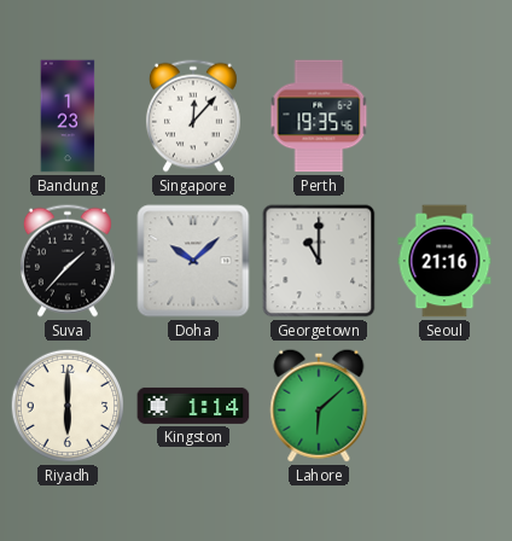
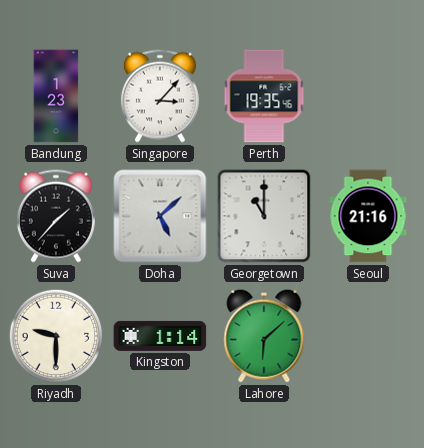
Singapore: 12:07 -> 3:07 (160, 96)
Doha: 10:08 -> 5:08 (160, 216)
Riyadh: 6:00 -> 9:30 (56, 336)
